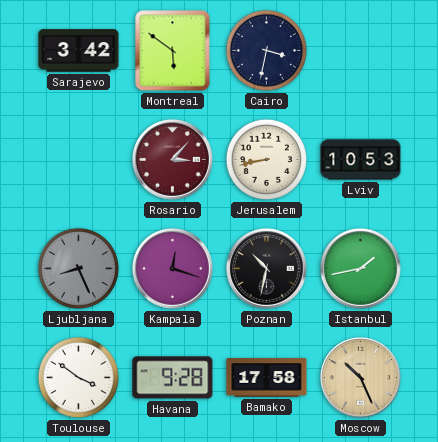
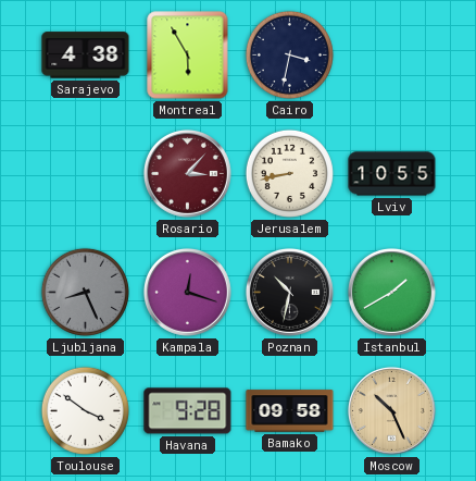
Sarajevo: 3:42 -> 4:38 (86, 55)
Montreal: 5:51 -> 5:55 (188, 55)
Lviv: 10:53 -> 10:55 (392, 174)
Istanbul: 1:43 -> 1:40 (391, 292)
Bamako: 17:58 -> 09:58 (290, 411)
